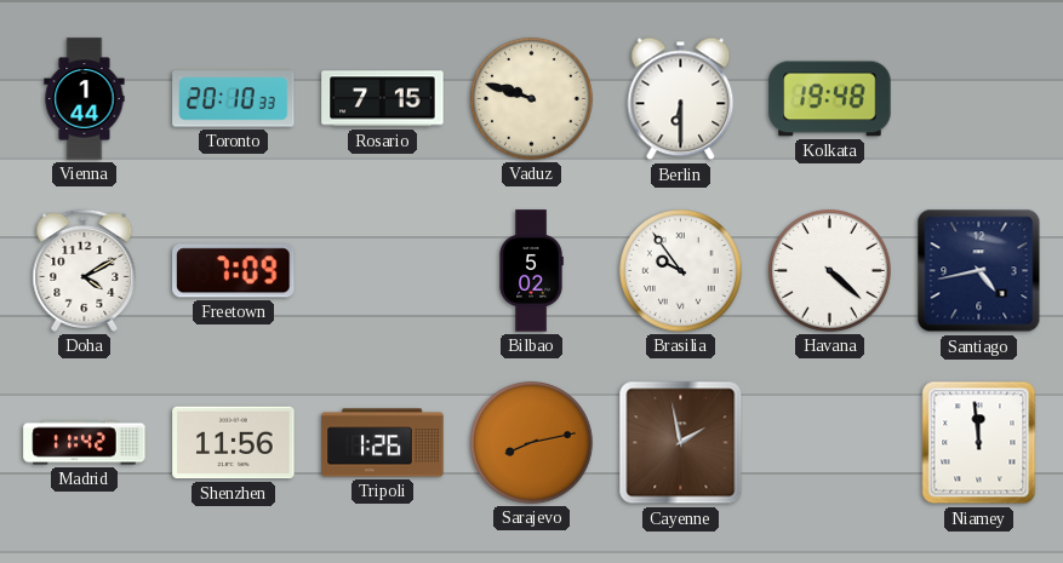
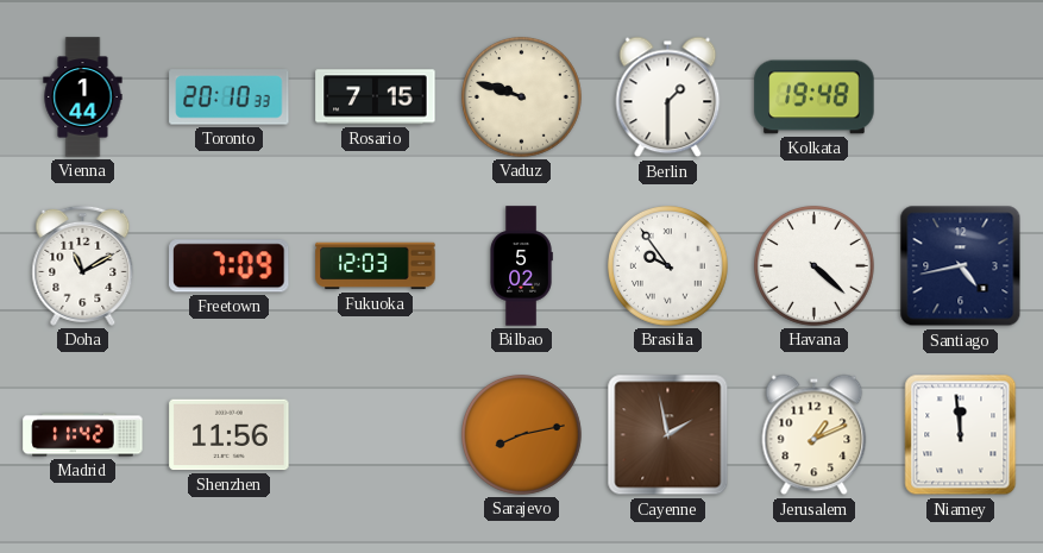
Berlin: 6:30 -> 1:30 (668, 98)
Doha: 4:10 -> 11:10 (83, 265)
Fukuoka: none -> 12:03 (376, 266)
Tripoli: 1:26 -> none (383, 443)
Jerusalem: none -> 1:11 (815, 435)
